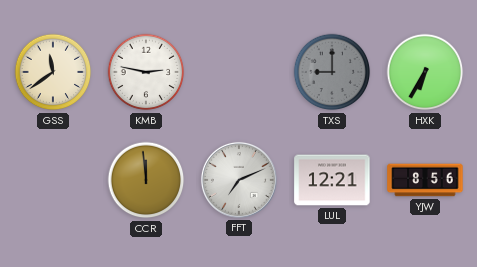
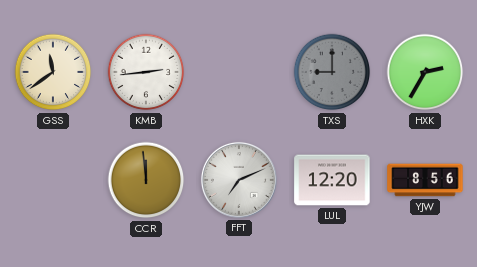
KMB: 2:47 -> 2:44 (146, 72)
HXK: 6:35 -> 2:35 (425, 72)
LUL: 12:21 -> 12:20 (332, 180)
